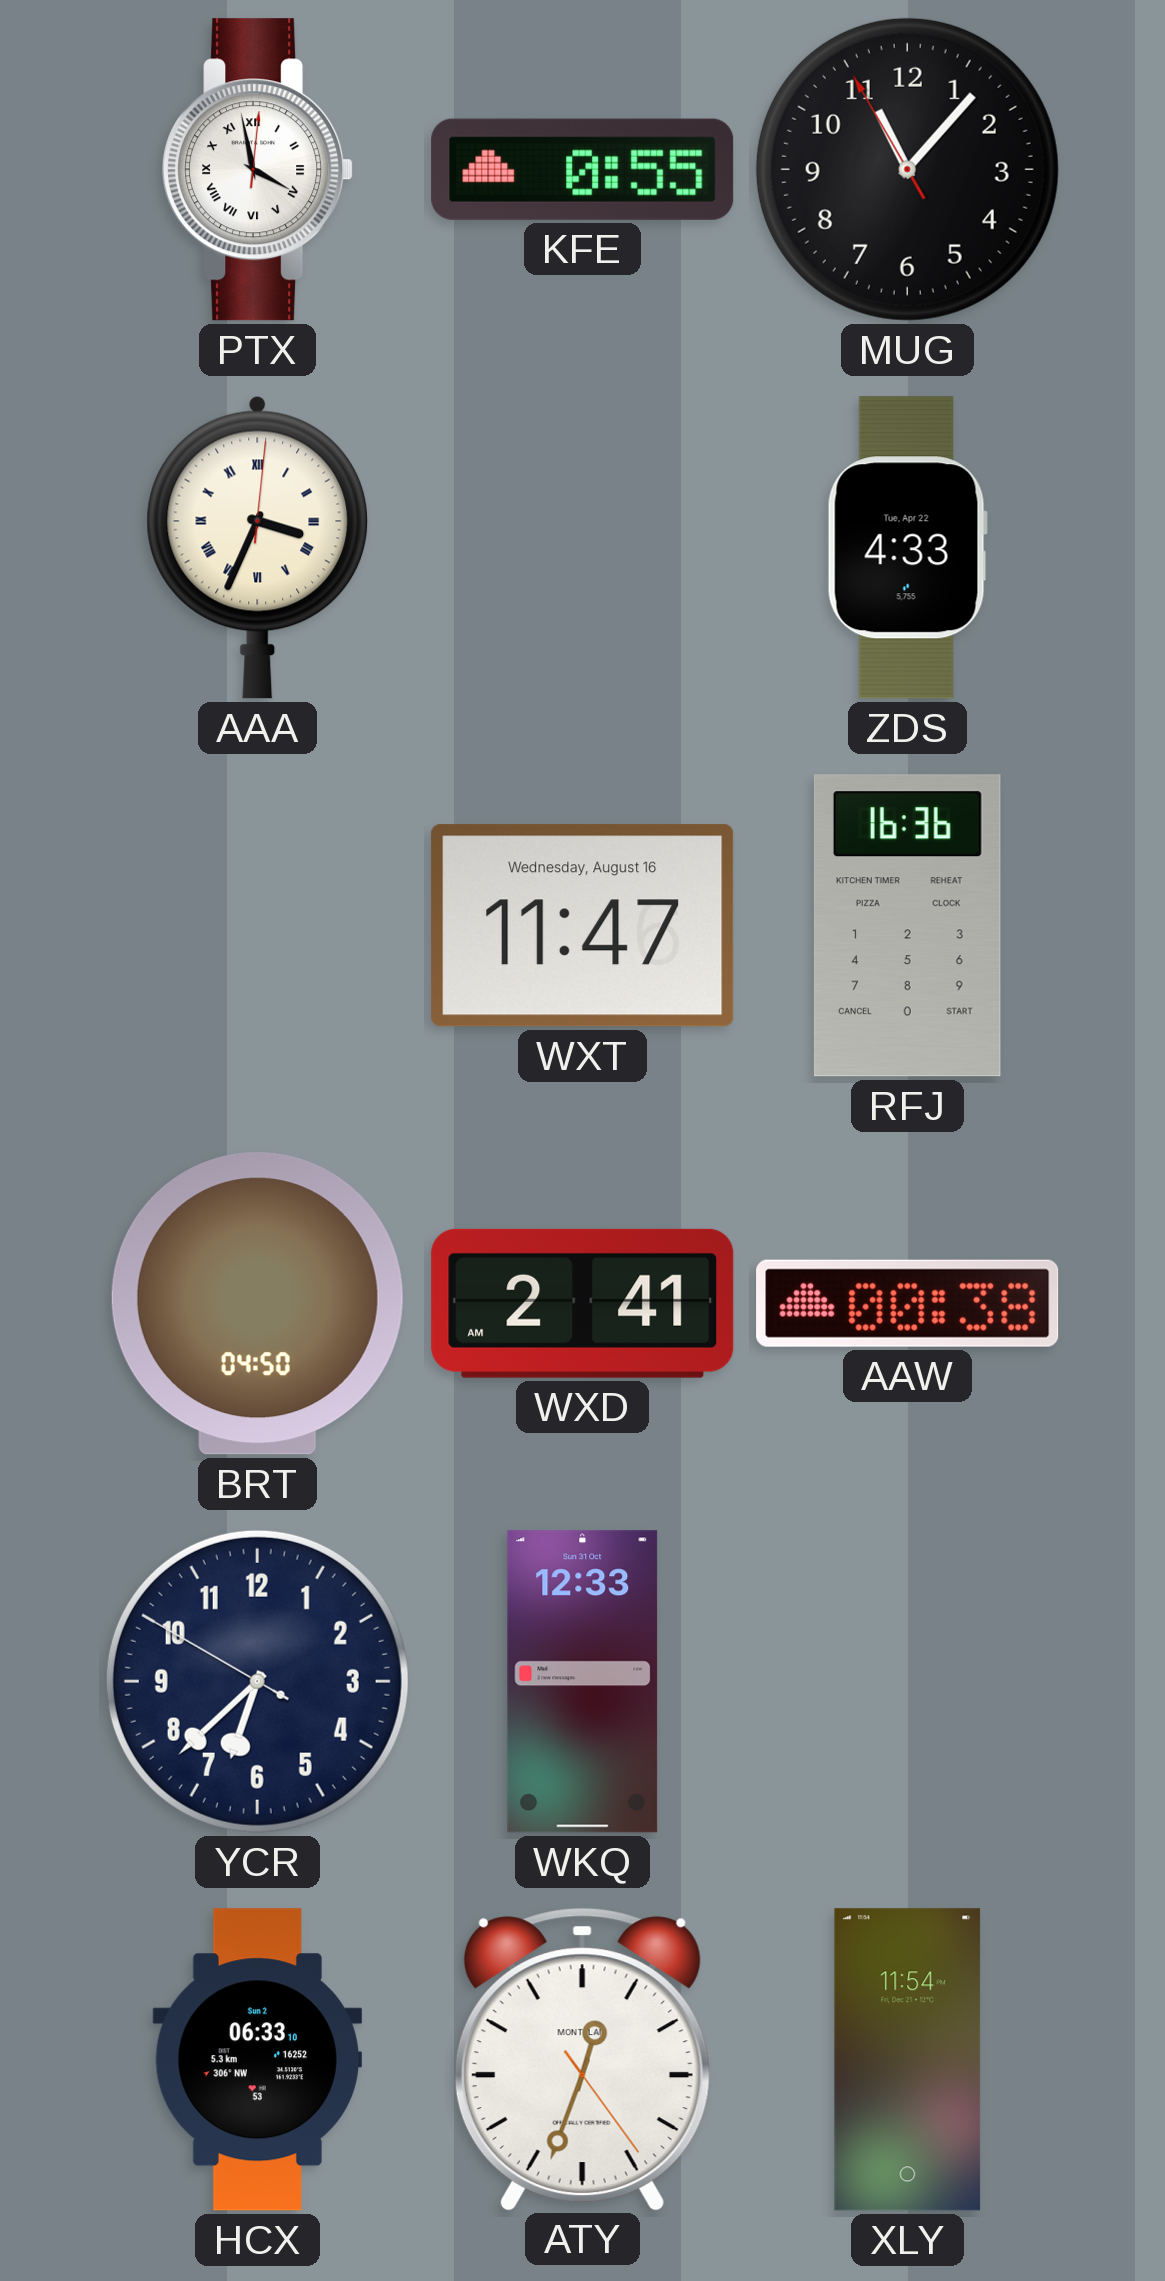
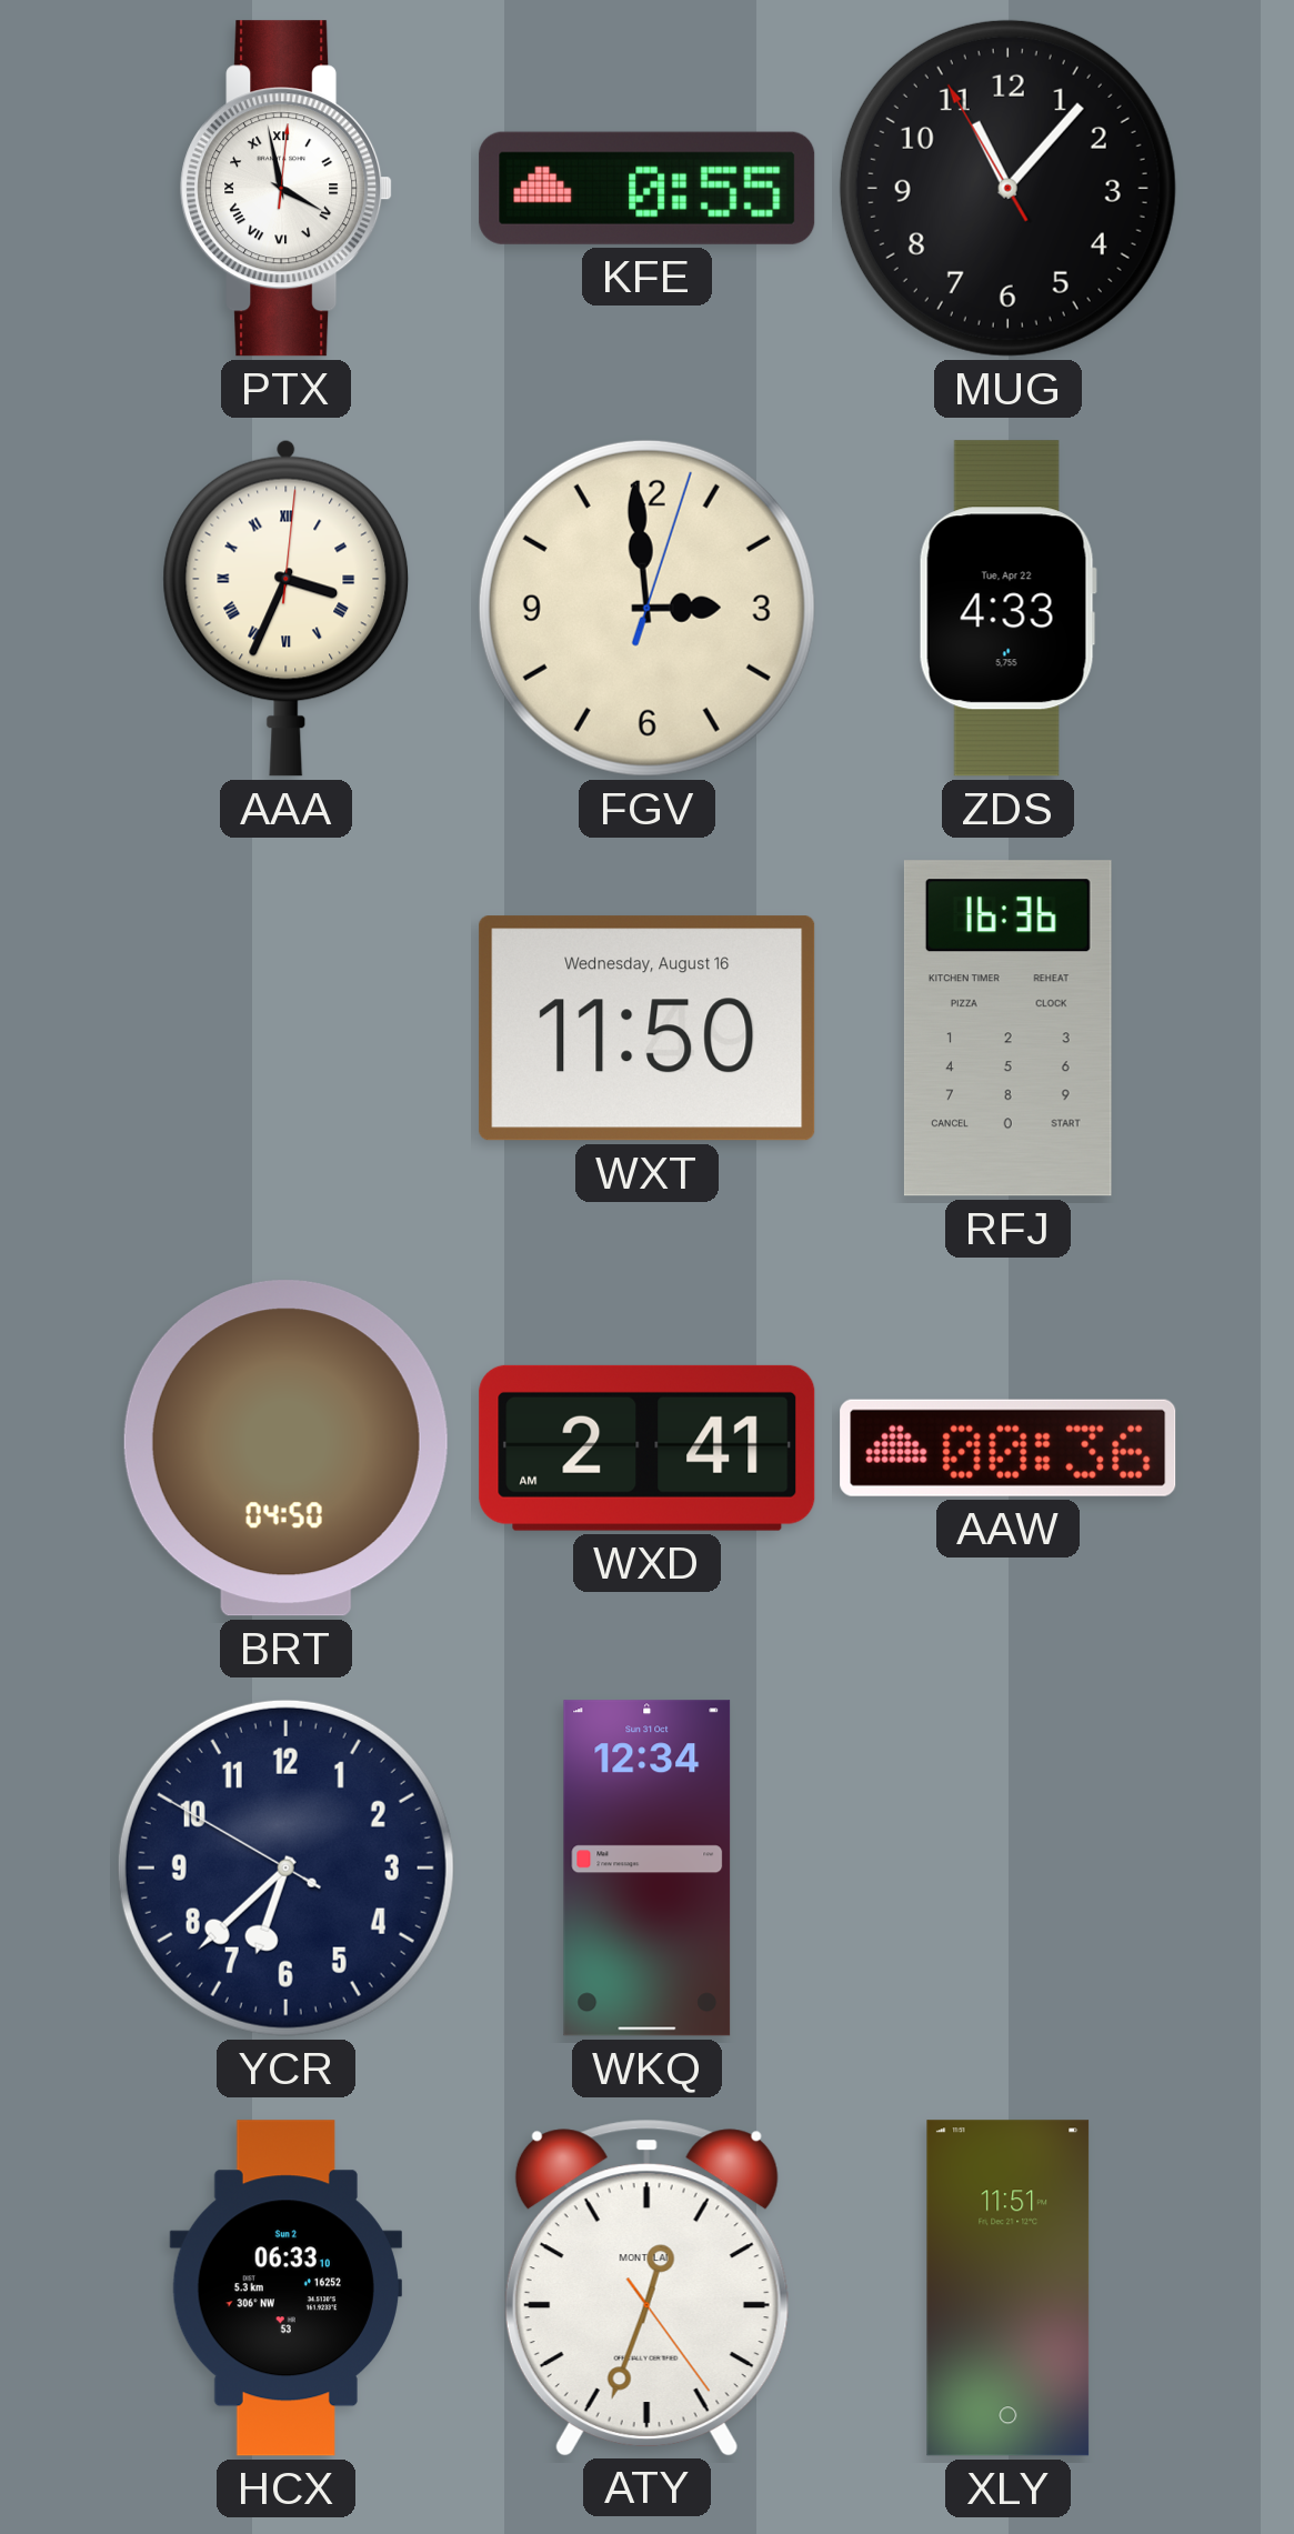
FGV: none -> 2:59 (646, 608)
WXT: 11:47 -> 11:50 (648, 1029)
AAW: 00:38 -> 00:36 (1009, 1448)
WKQ: 12:33 -> 12:34 (648, 1869)
XLY: 11:54 -> 11:51 (1009, 2288)
